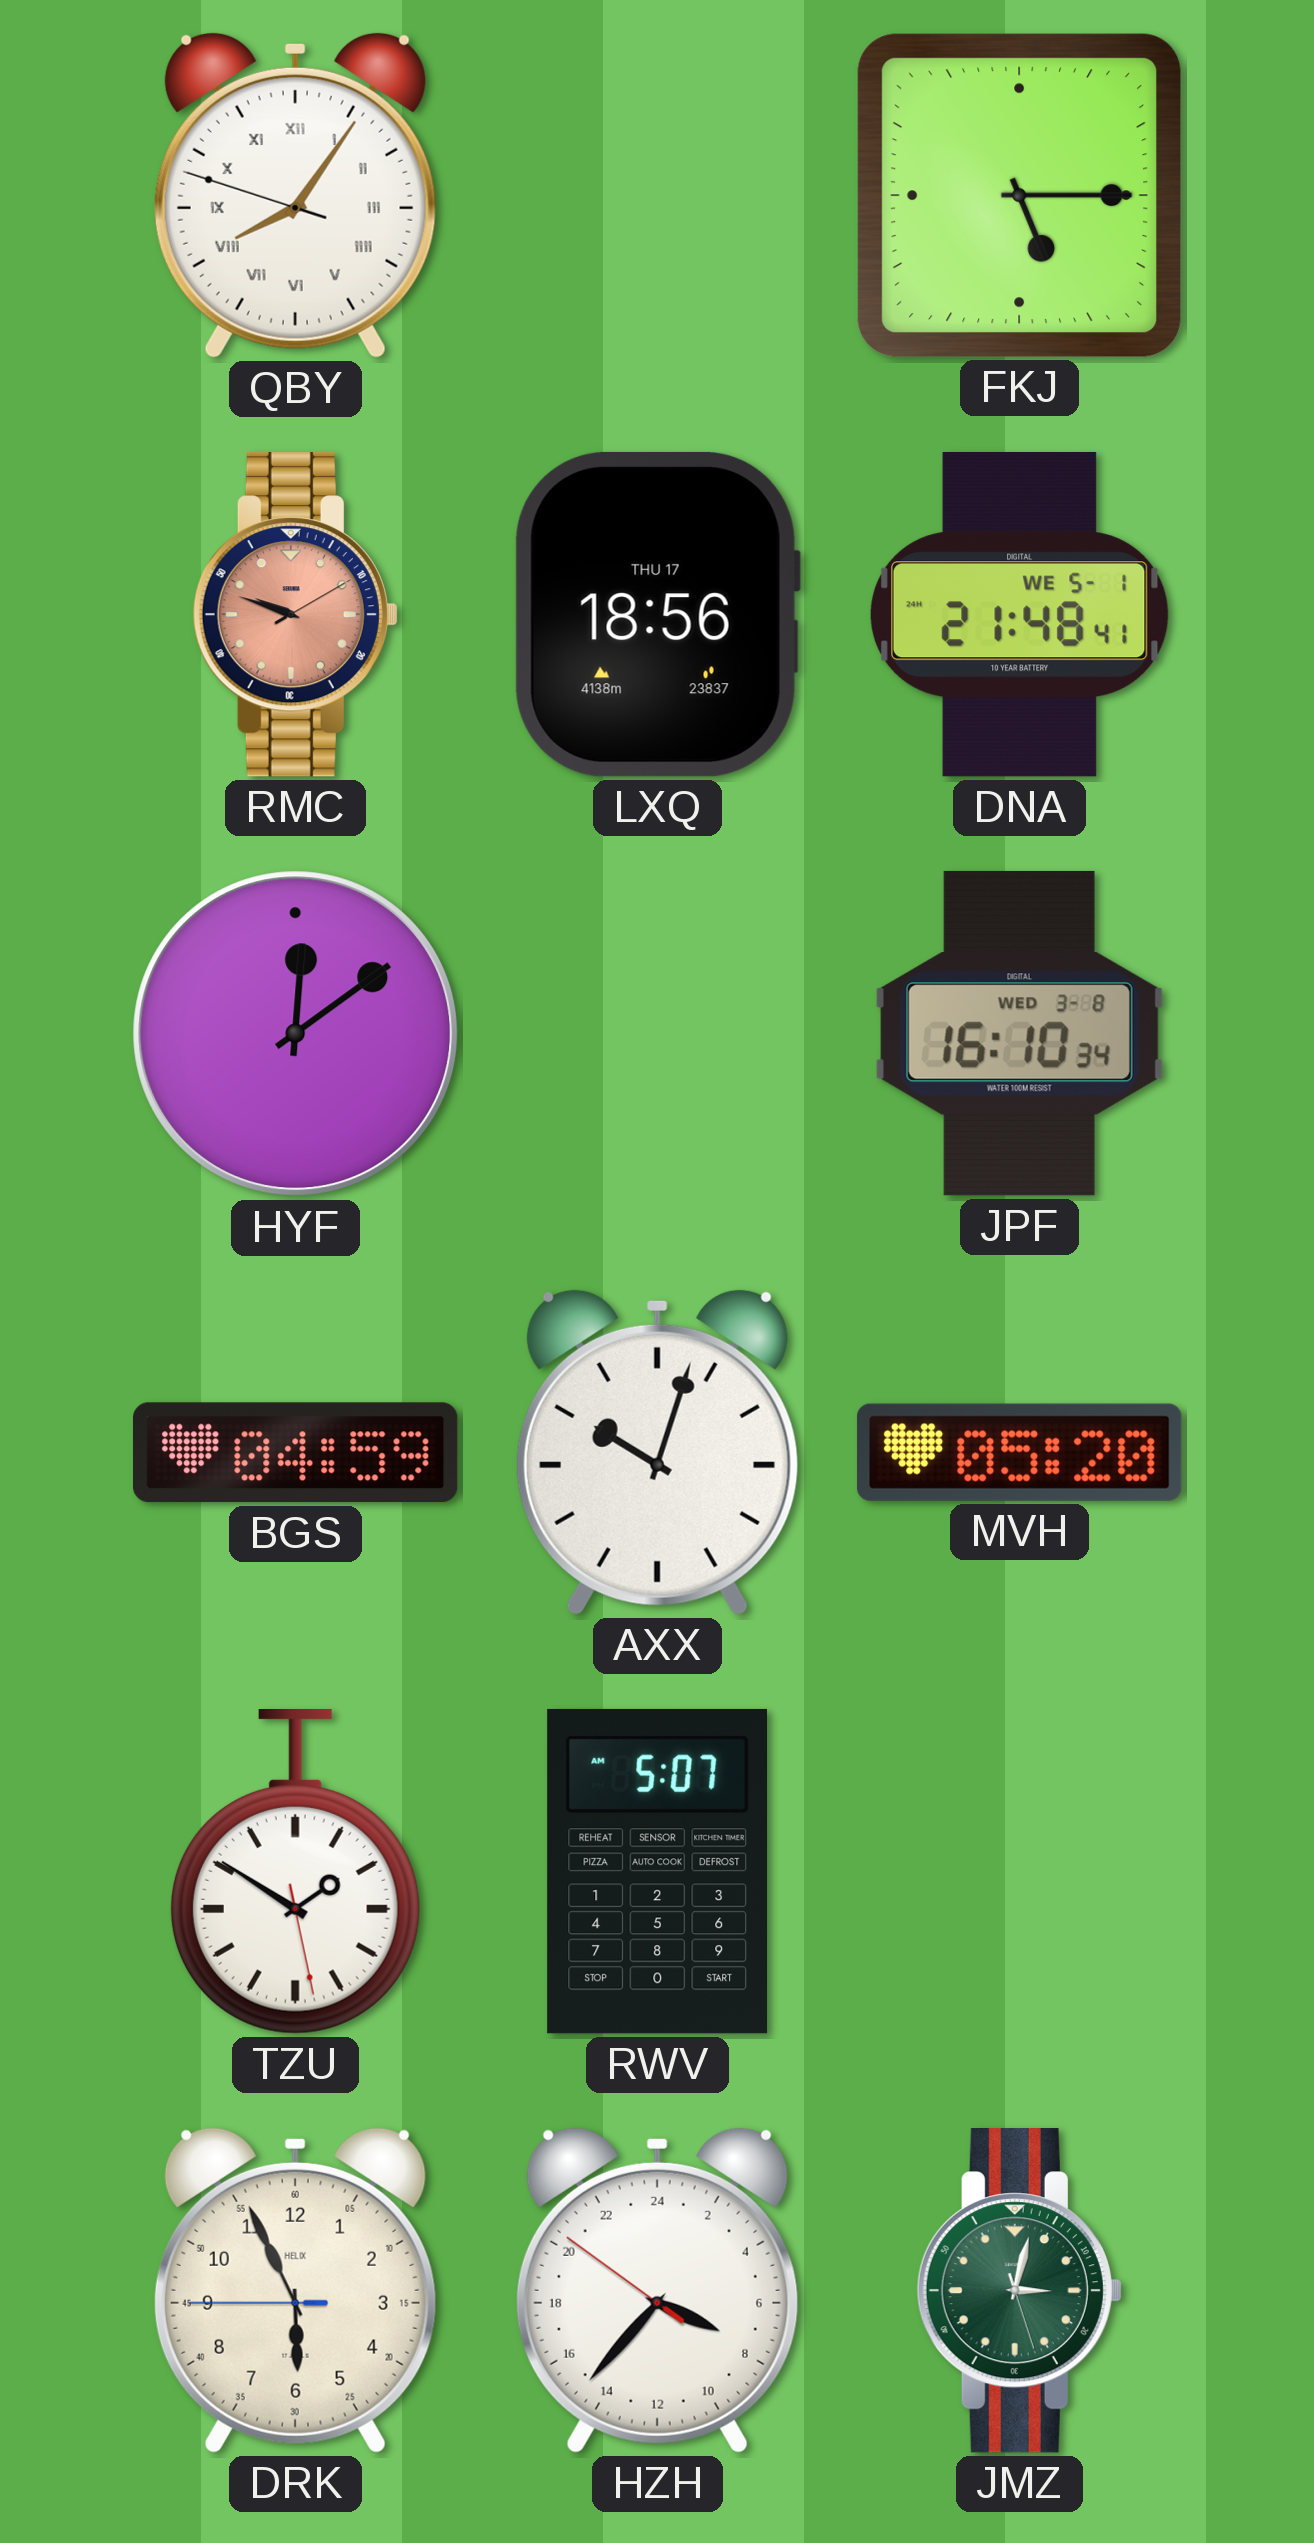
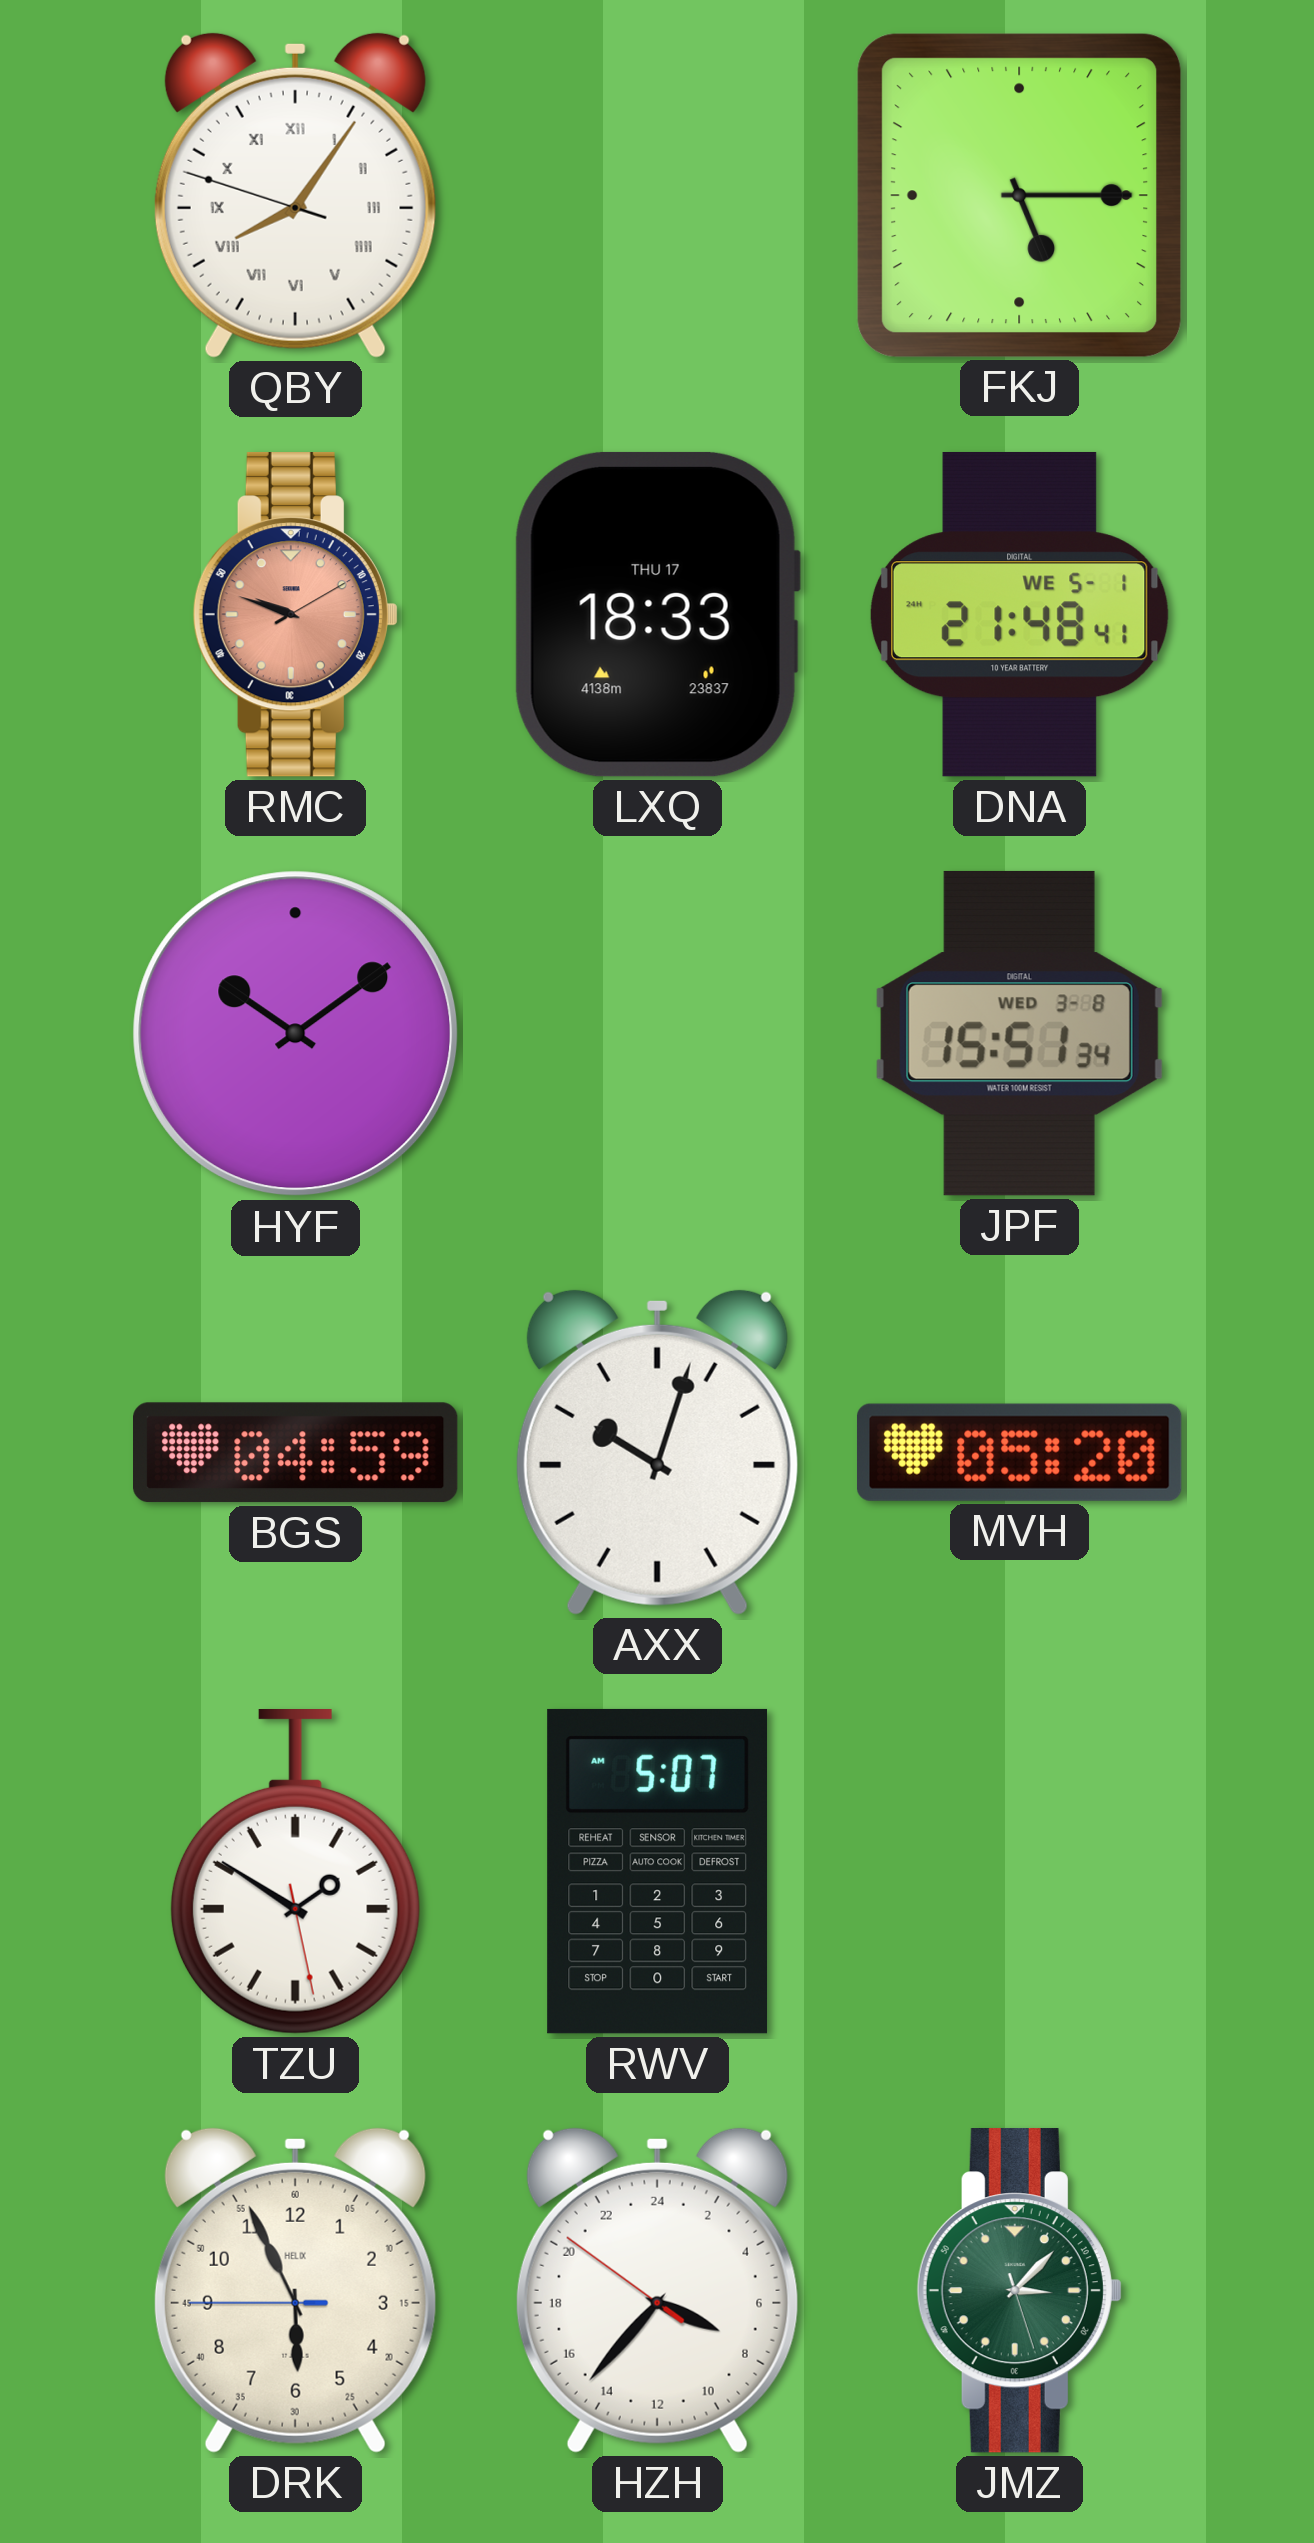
LXQ: 18:56 -> 18:33 (657, 614)
HYF: 12:09 -> 10:09 (296, 1034)
JPF: 16:10 -> 15:51 (1019, 1033)
JMZ: 3:02 -> 3:07 (1019, 2291)
